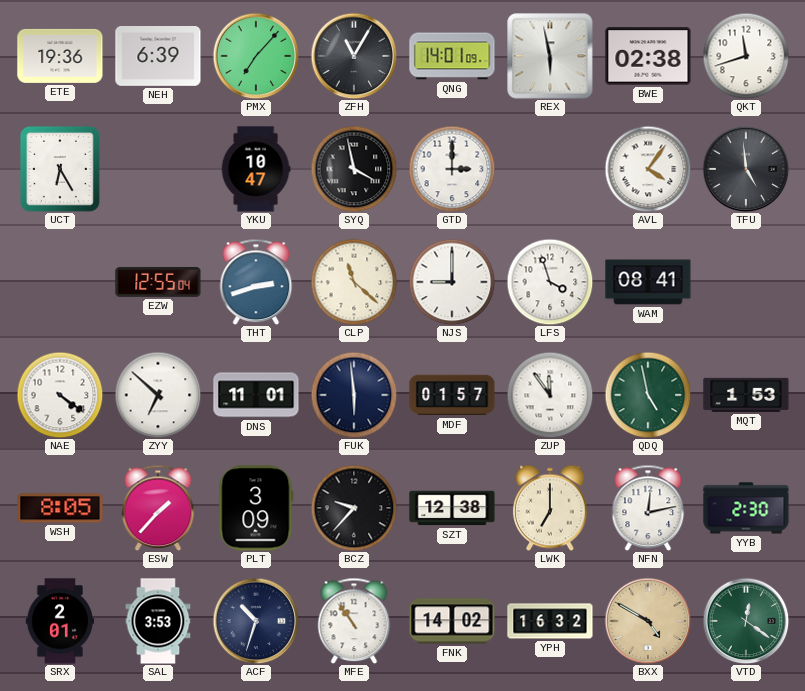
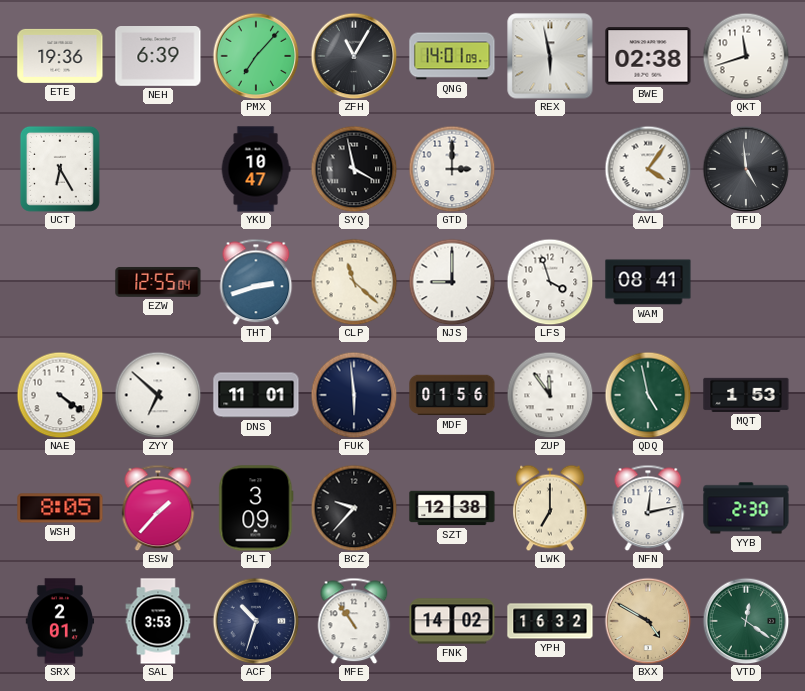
MDF: 01:57 -> 01:56 (452, 395)
